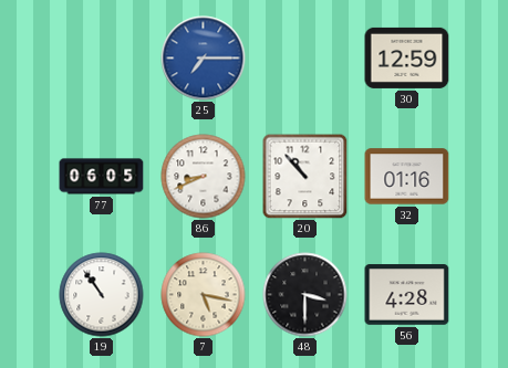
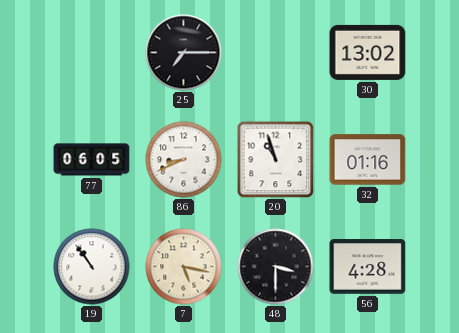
25 dial: blue -> black (184, 53)
30: 12:59 -> 13:02 (368, 52)
20: 10:53 -> 10:57 (275, 159)
